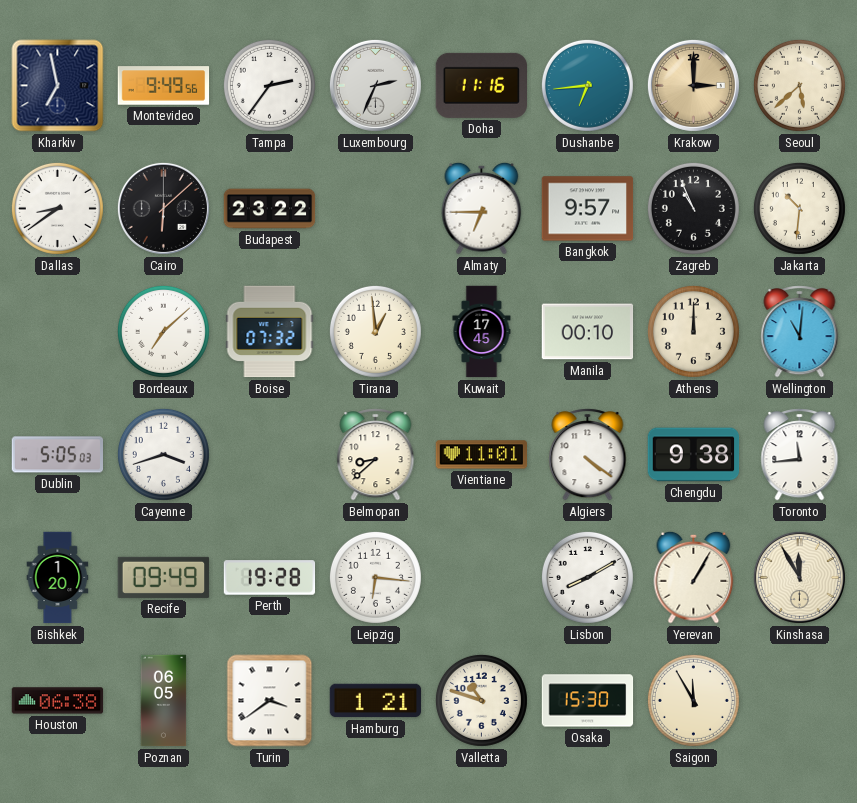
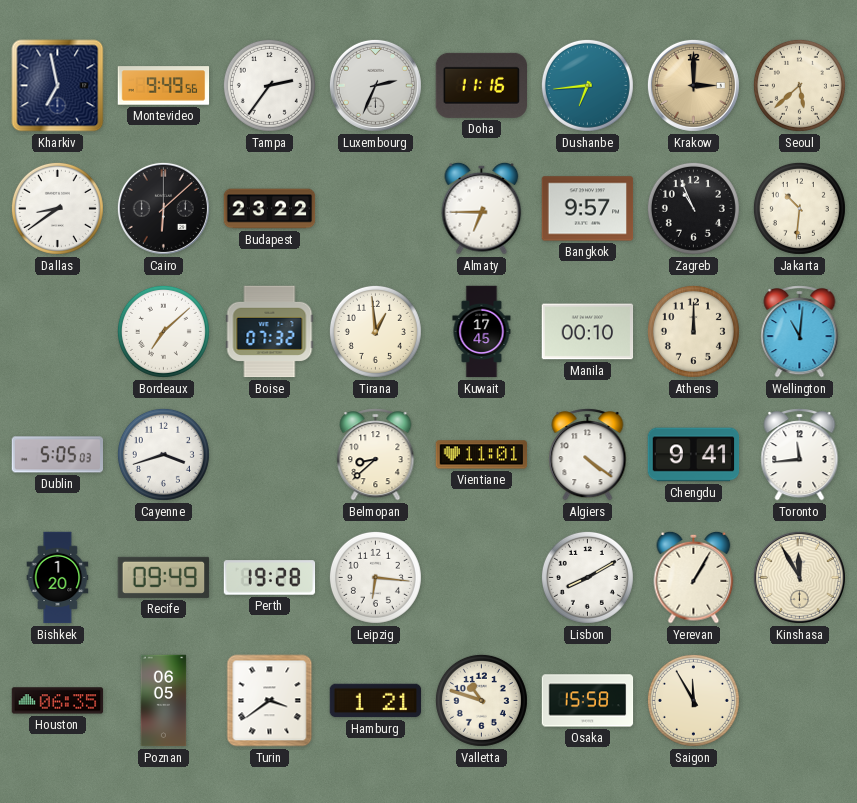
Chengdu: 9:38 -> 9:41 (694, 455)
Houston: 06:38 -> 06:35 (58, 701)
Osaka: 15:30 -> 15:58 (588, 701)
